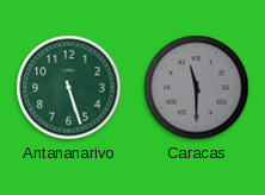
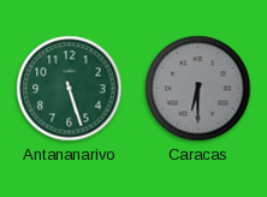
Caracas: 11:30 -> 6:30 (198, 89)
